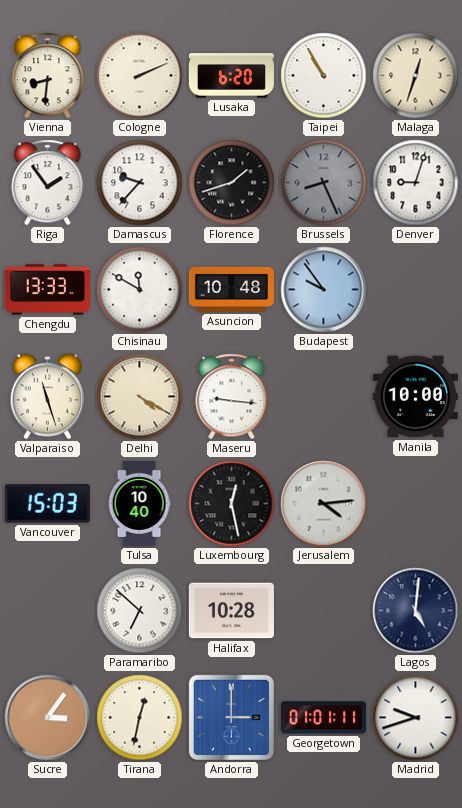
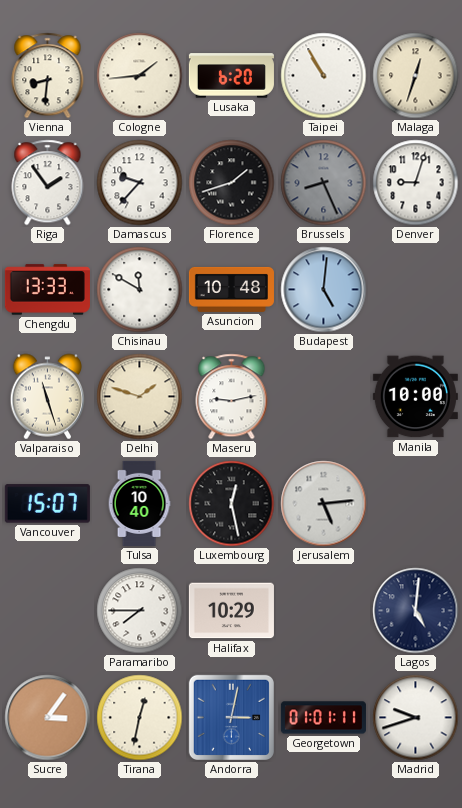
Cologne: 2:11 -> 1:44 (140, 76)
Budapest: 9:54 -> 5:01 (324, 290)
Delhi: 4:20 -> 1:48 (140, 397)
Maseru: 9:16 -> 9:13 (232, 397)
Vancouver: 15:03 -> 15:07 (47, 504)
Jerusalem: 4:14 -> 5:14 (324, 504)
Paramaribo: 6:52 -> 7:45 (140, 611)
Halifax: 10:28 -> 10:29 (231, 611)
Andorra: 3:00 -> 3:02 (231, 717)
